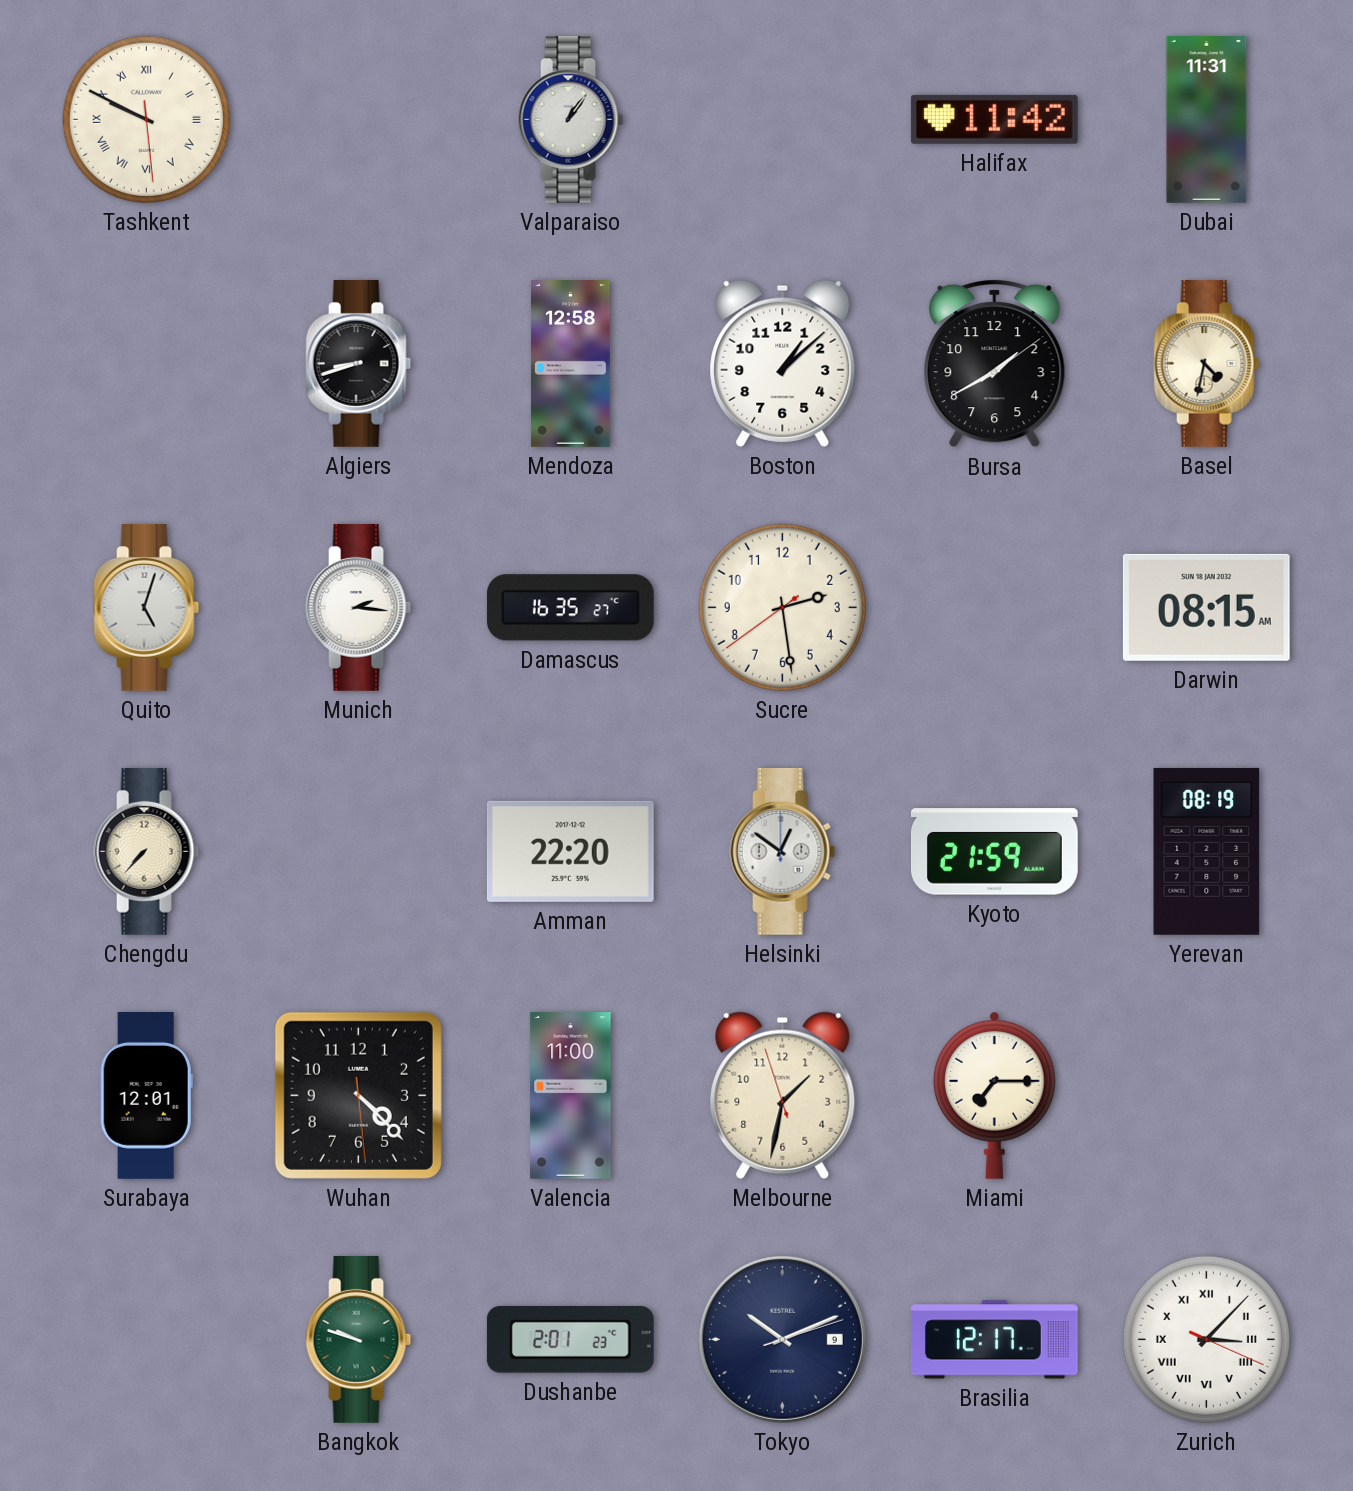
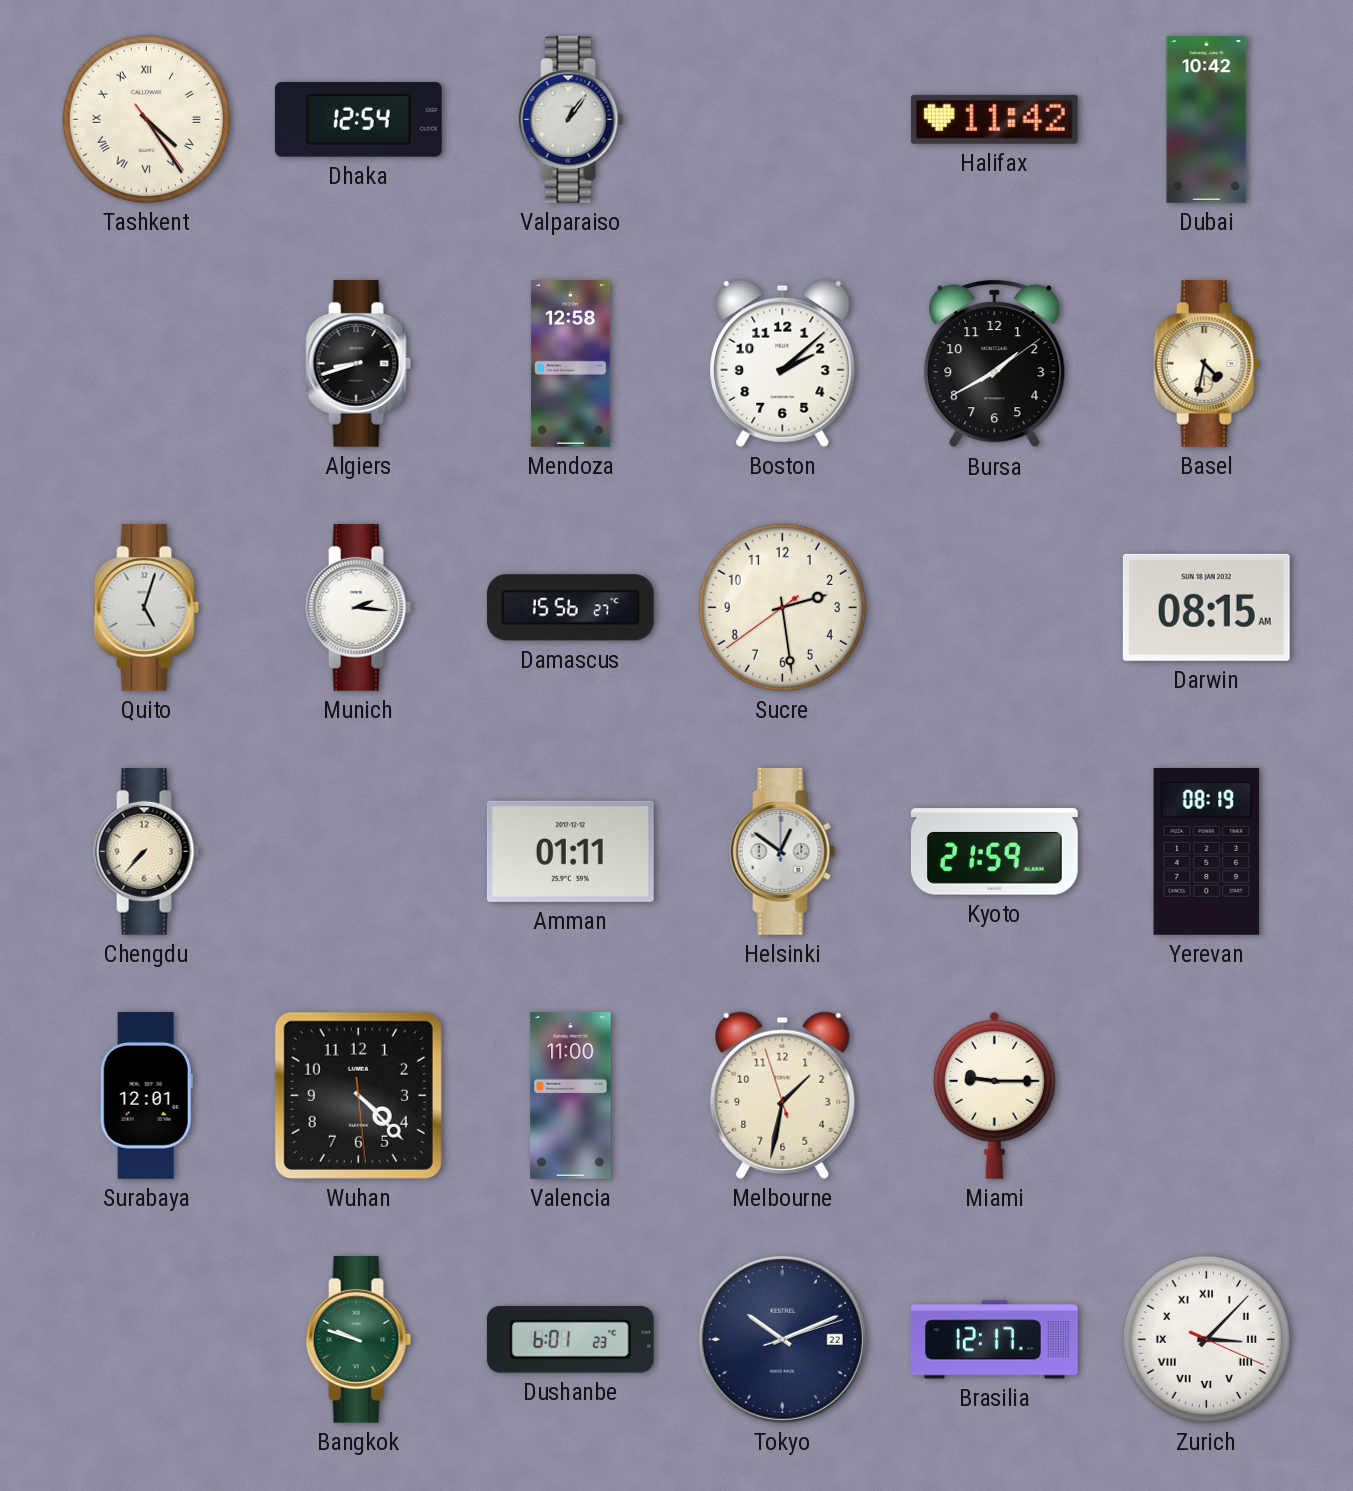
Tashkent: 9:49 -> 4:24 (146, 119)
Dhaka: none -> 12:54 (358, 120)
Dubai: 11:31 -> 10:42 (1207, 120)
Boston: 1:08 -> 2:08 (783, 363)
Damascus: 16:35 -> 15:56 (570, 608)
Amman: 22:20 -> 01:11 (570, 851)
Miami: 7:15 -> 9:15 (994, 1095)
Dushanbe: 2:01 -> 6:01 (570, 1340)
Tokyo date: 9 -> 22 (782, 1339)
